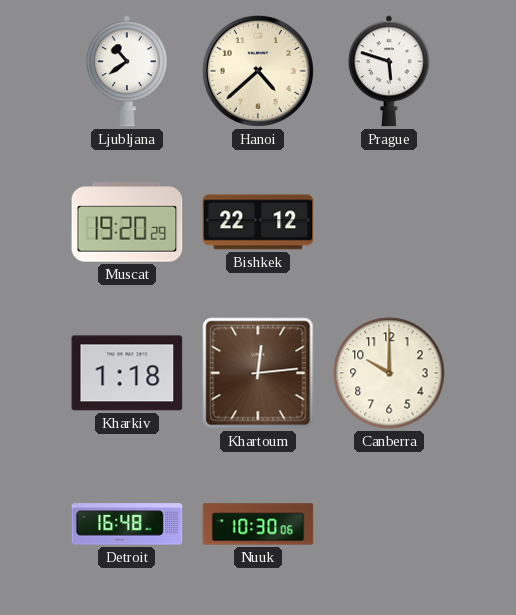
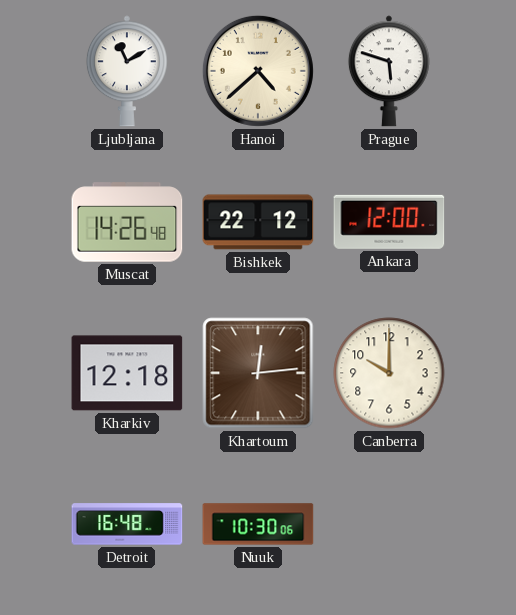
Ljubljana: 10:39 -> 11:10 (127, 71)
Muscat: 19:20 -> 14:26 (127, 222)
Ankara: none -> 12:00 (389, 222)
Kharkiv: 1:18 -> 12:18 (127, 373)
